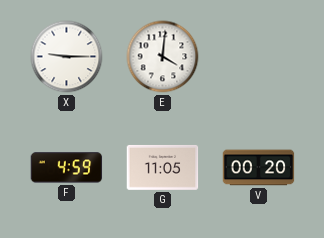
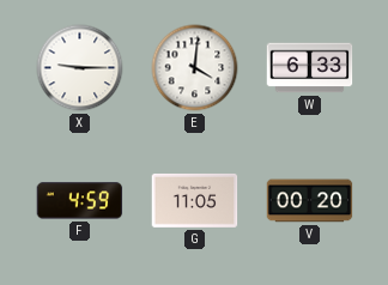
W: none -> 6:33 (310, 68)
